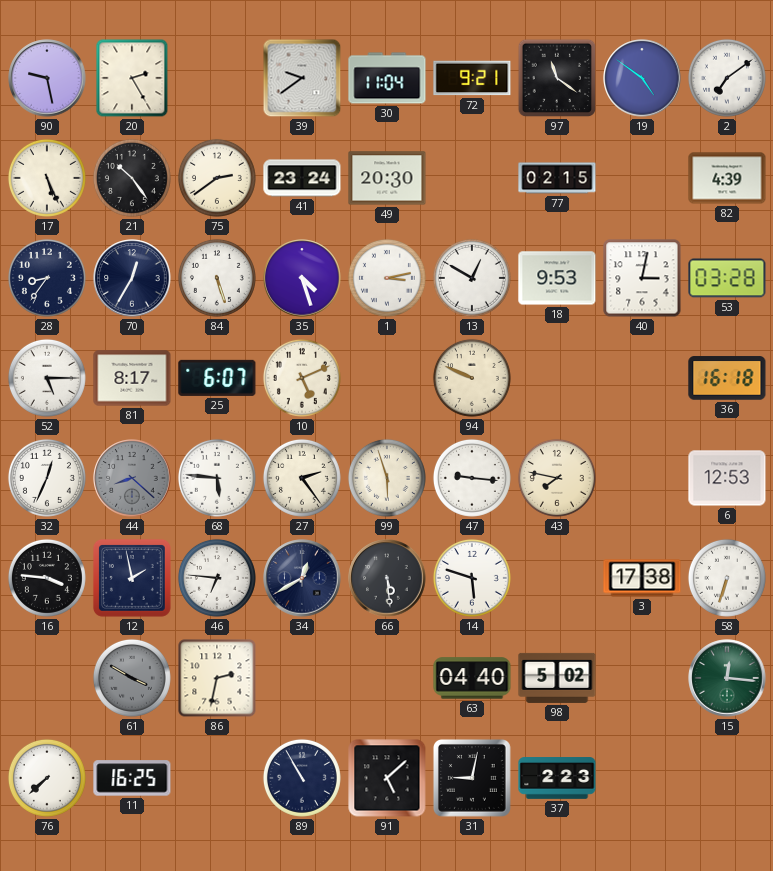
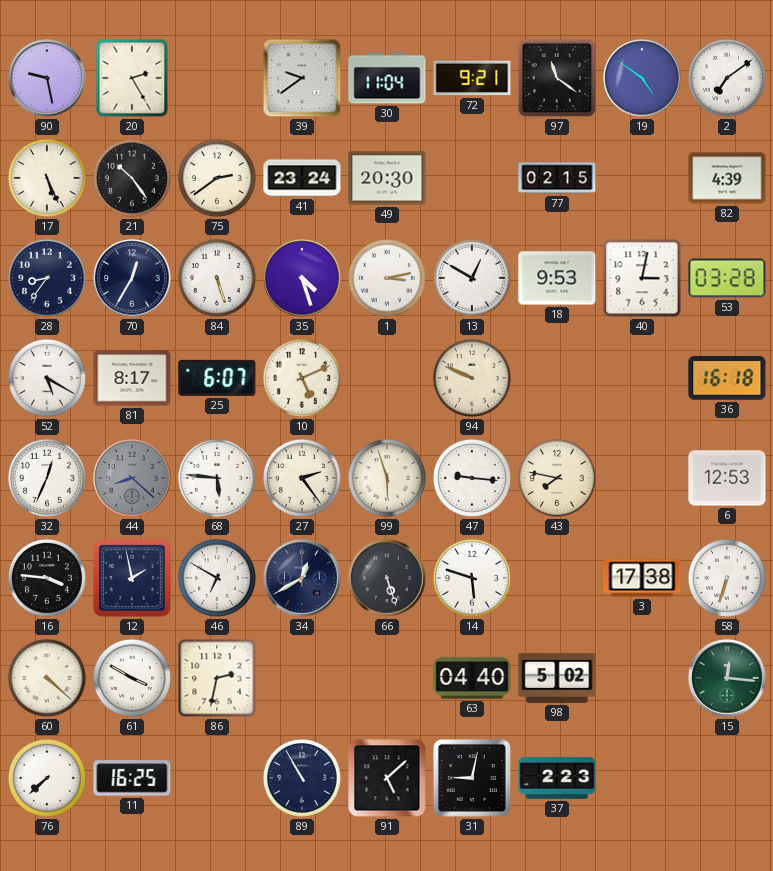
52: 5:15 -> 5:20 (47, 378)
46: 6:46 -> 6:50 (217, 578)
66: 5:29 -> 5:27 (387, 578)
60: none -> 4:22 (47, 678)
61 dial: grey -> white (132, 678)
